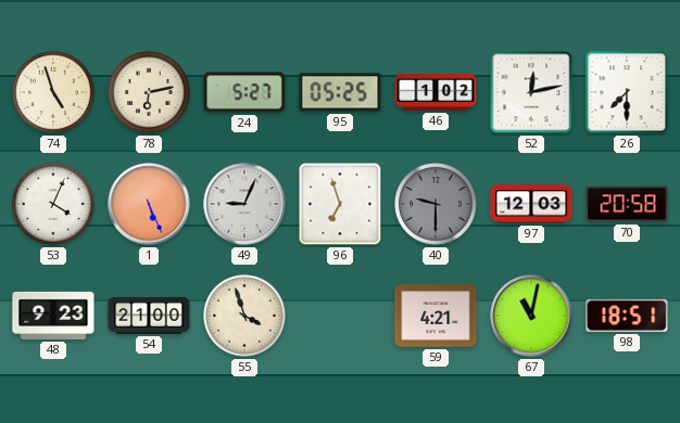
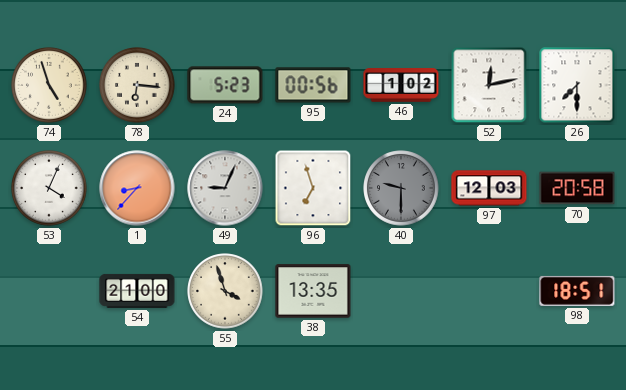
78: 6:13 -> 6:16 (137, 85)
24: 5:27 -> 5:23 (225, 85)
95: 05:25 -> 00:56 (313, 85)
1: 5:26 -> 8:37 (137, 188)
48: 9:23 -> none (53, 316)
38: none -> 13:35 (313, 291)
59: 4:21 -> none (436, 316)
67: 11:02 -> none (531, 316)
